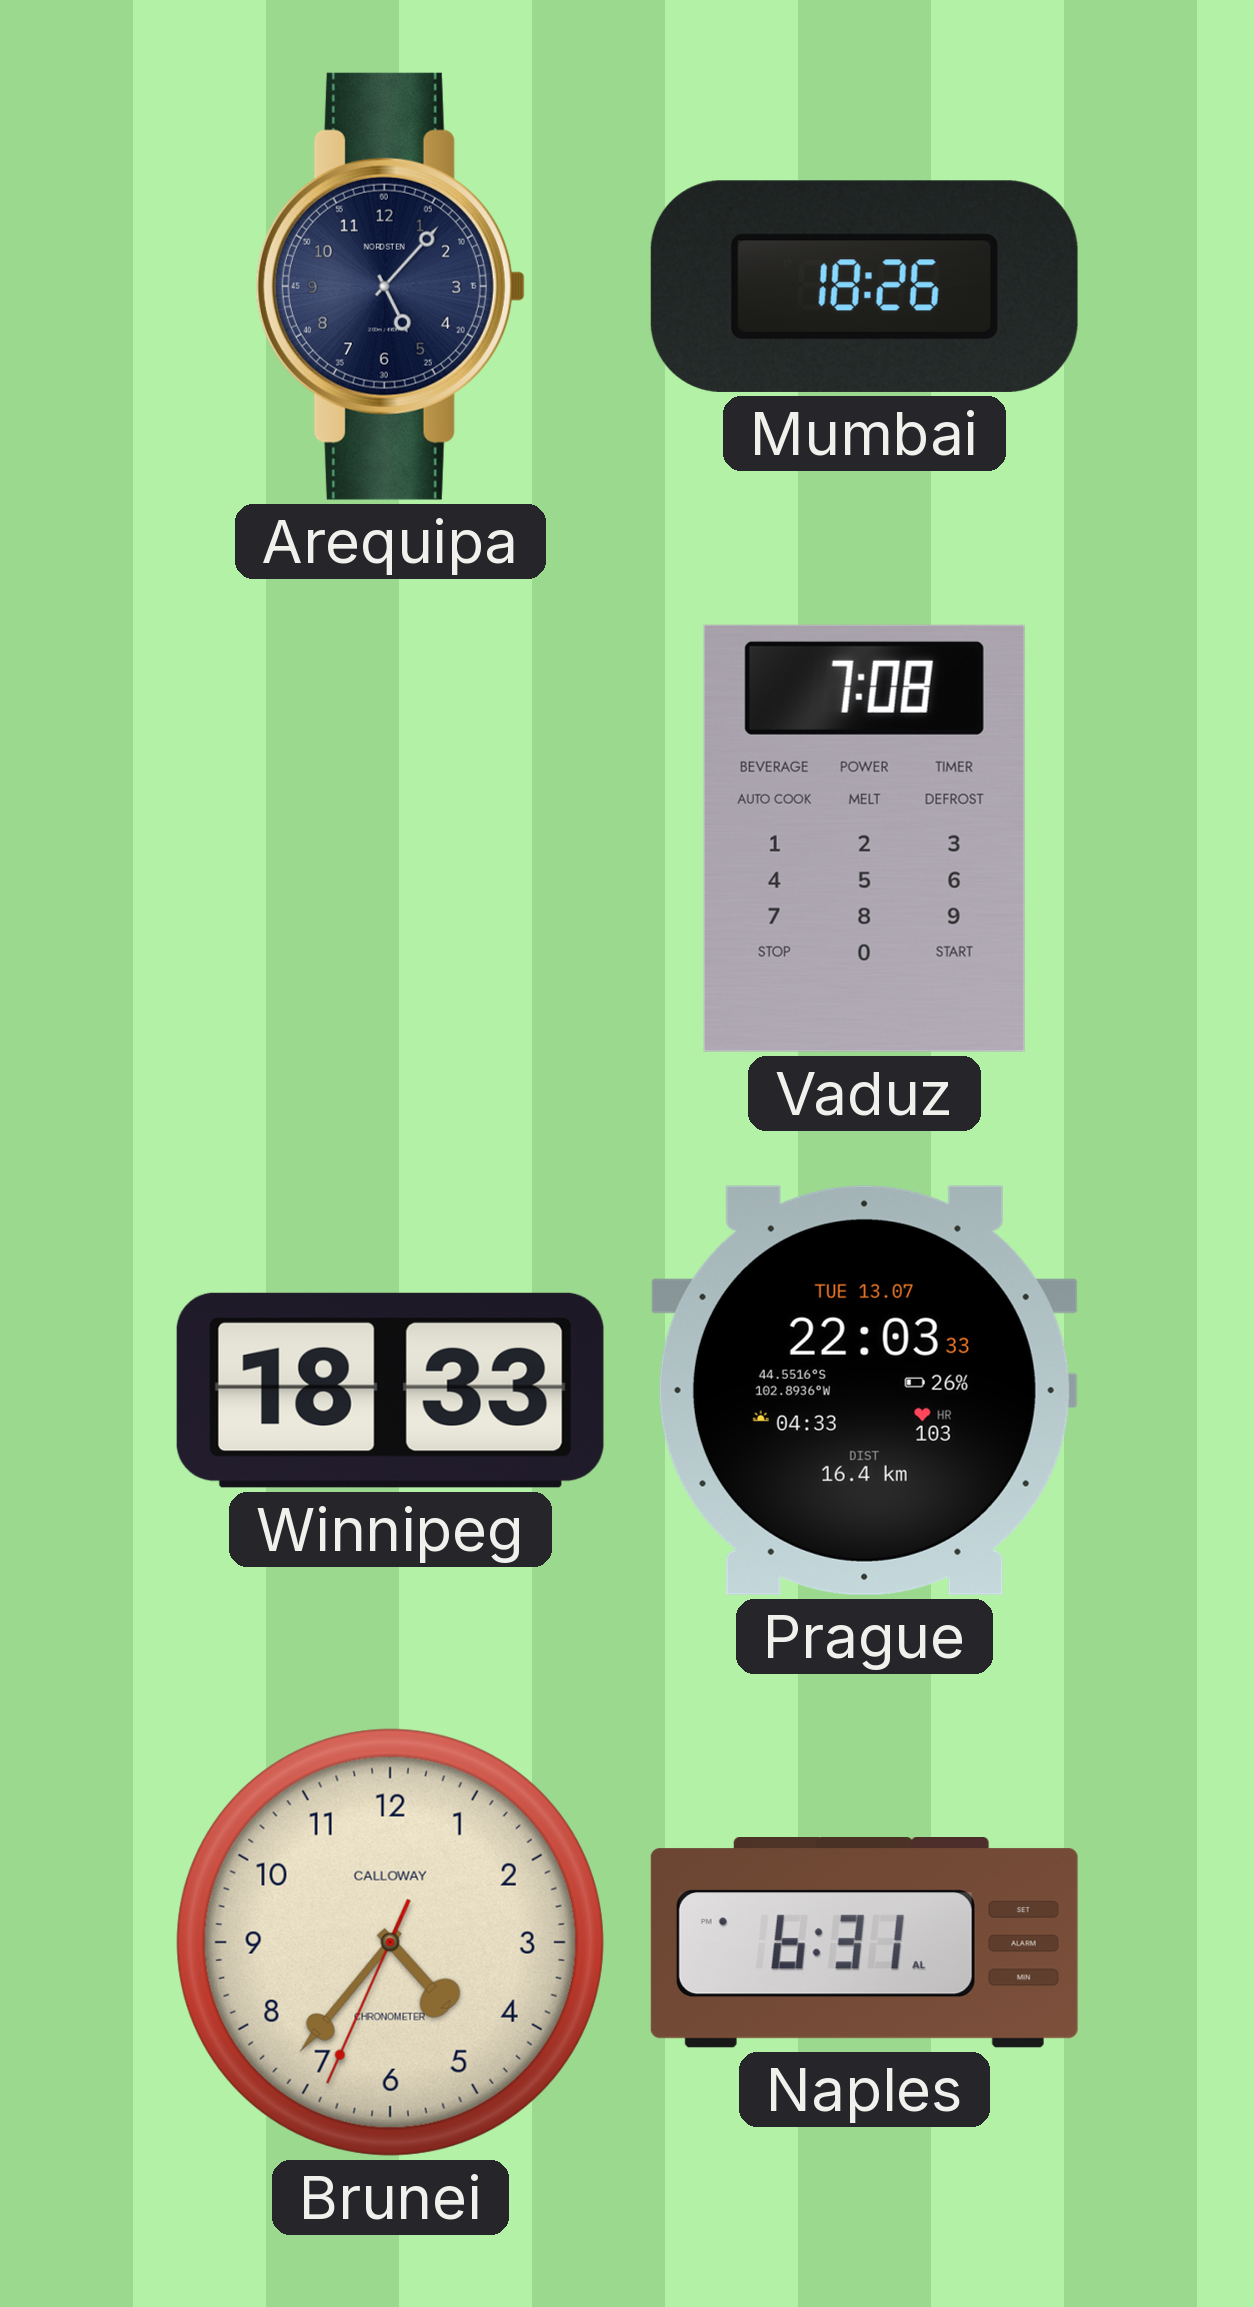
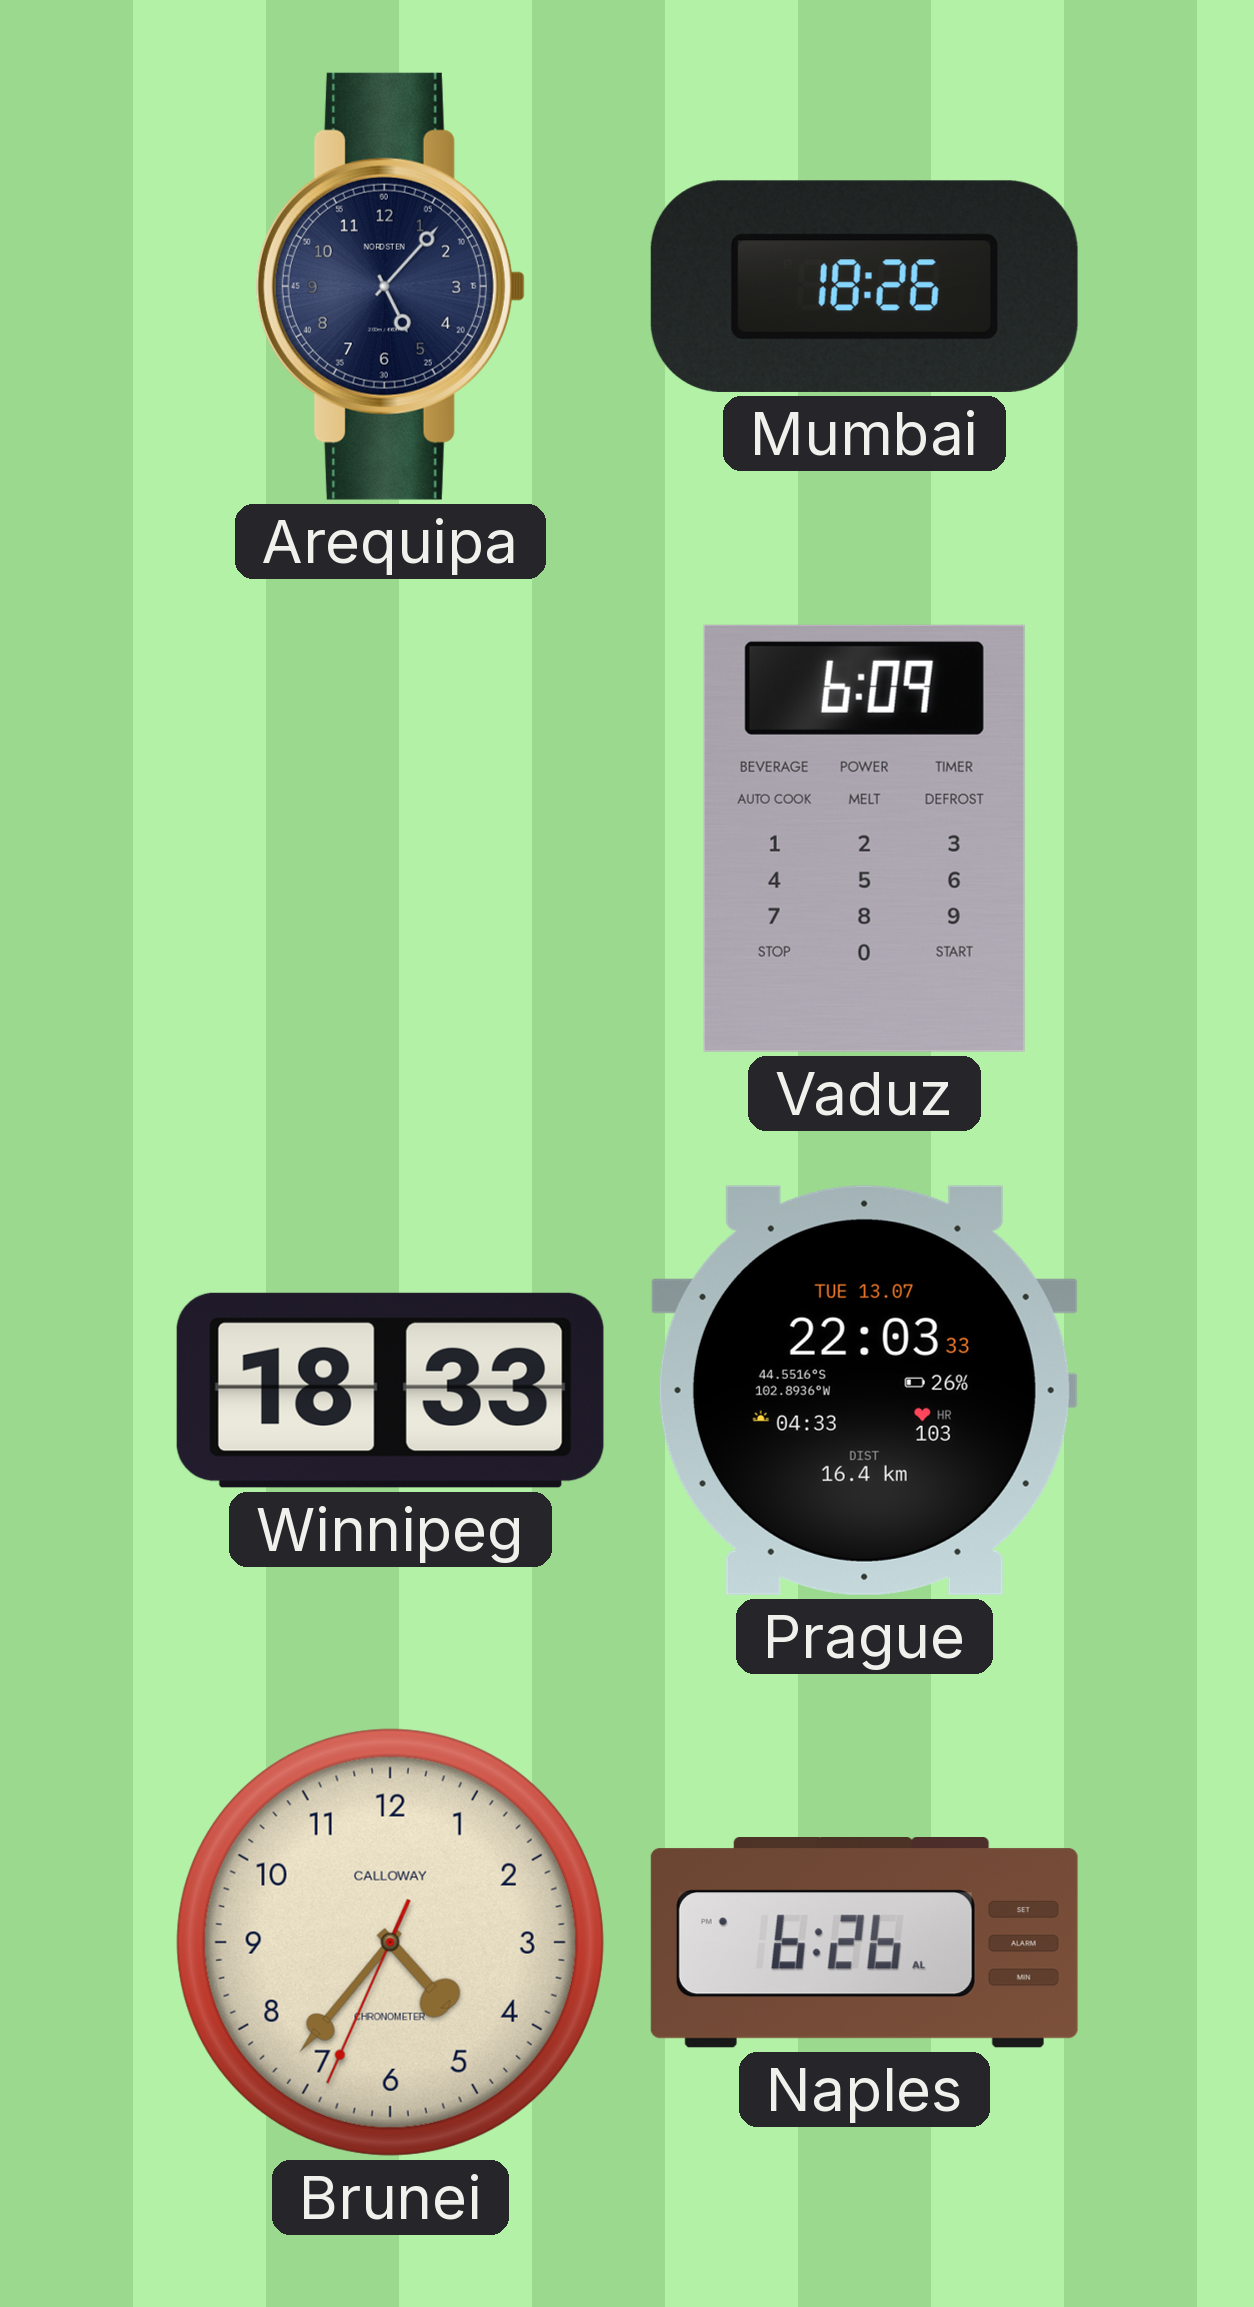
Vaduz: 7:08 -> 6:09 (864, 838)
Naples: 6:31 -> 6:26 (864, 1943)
